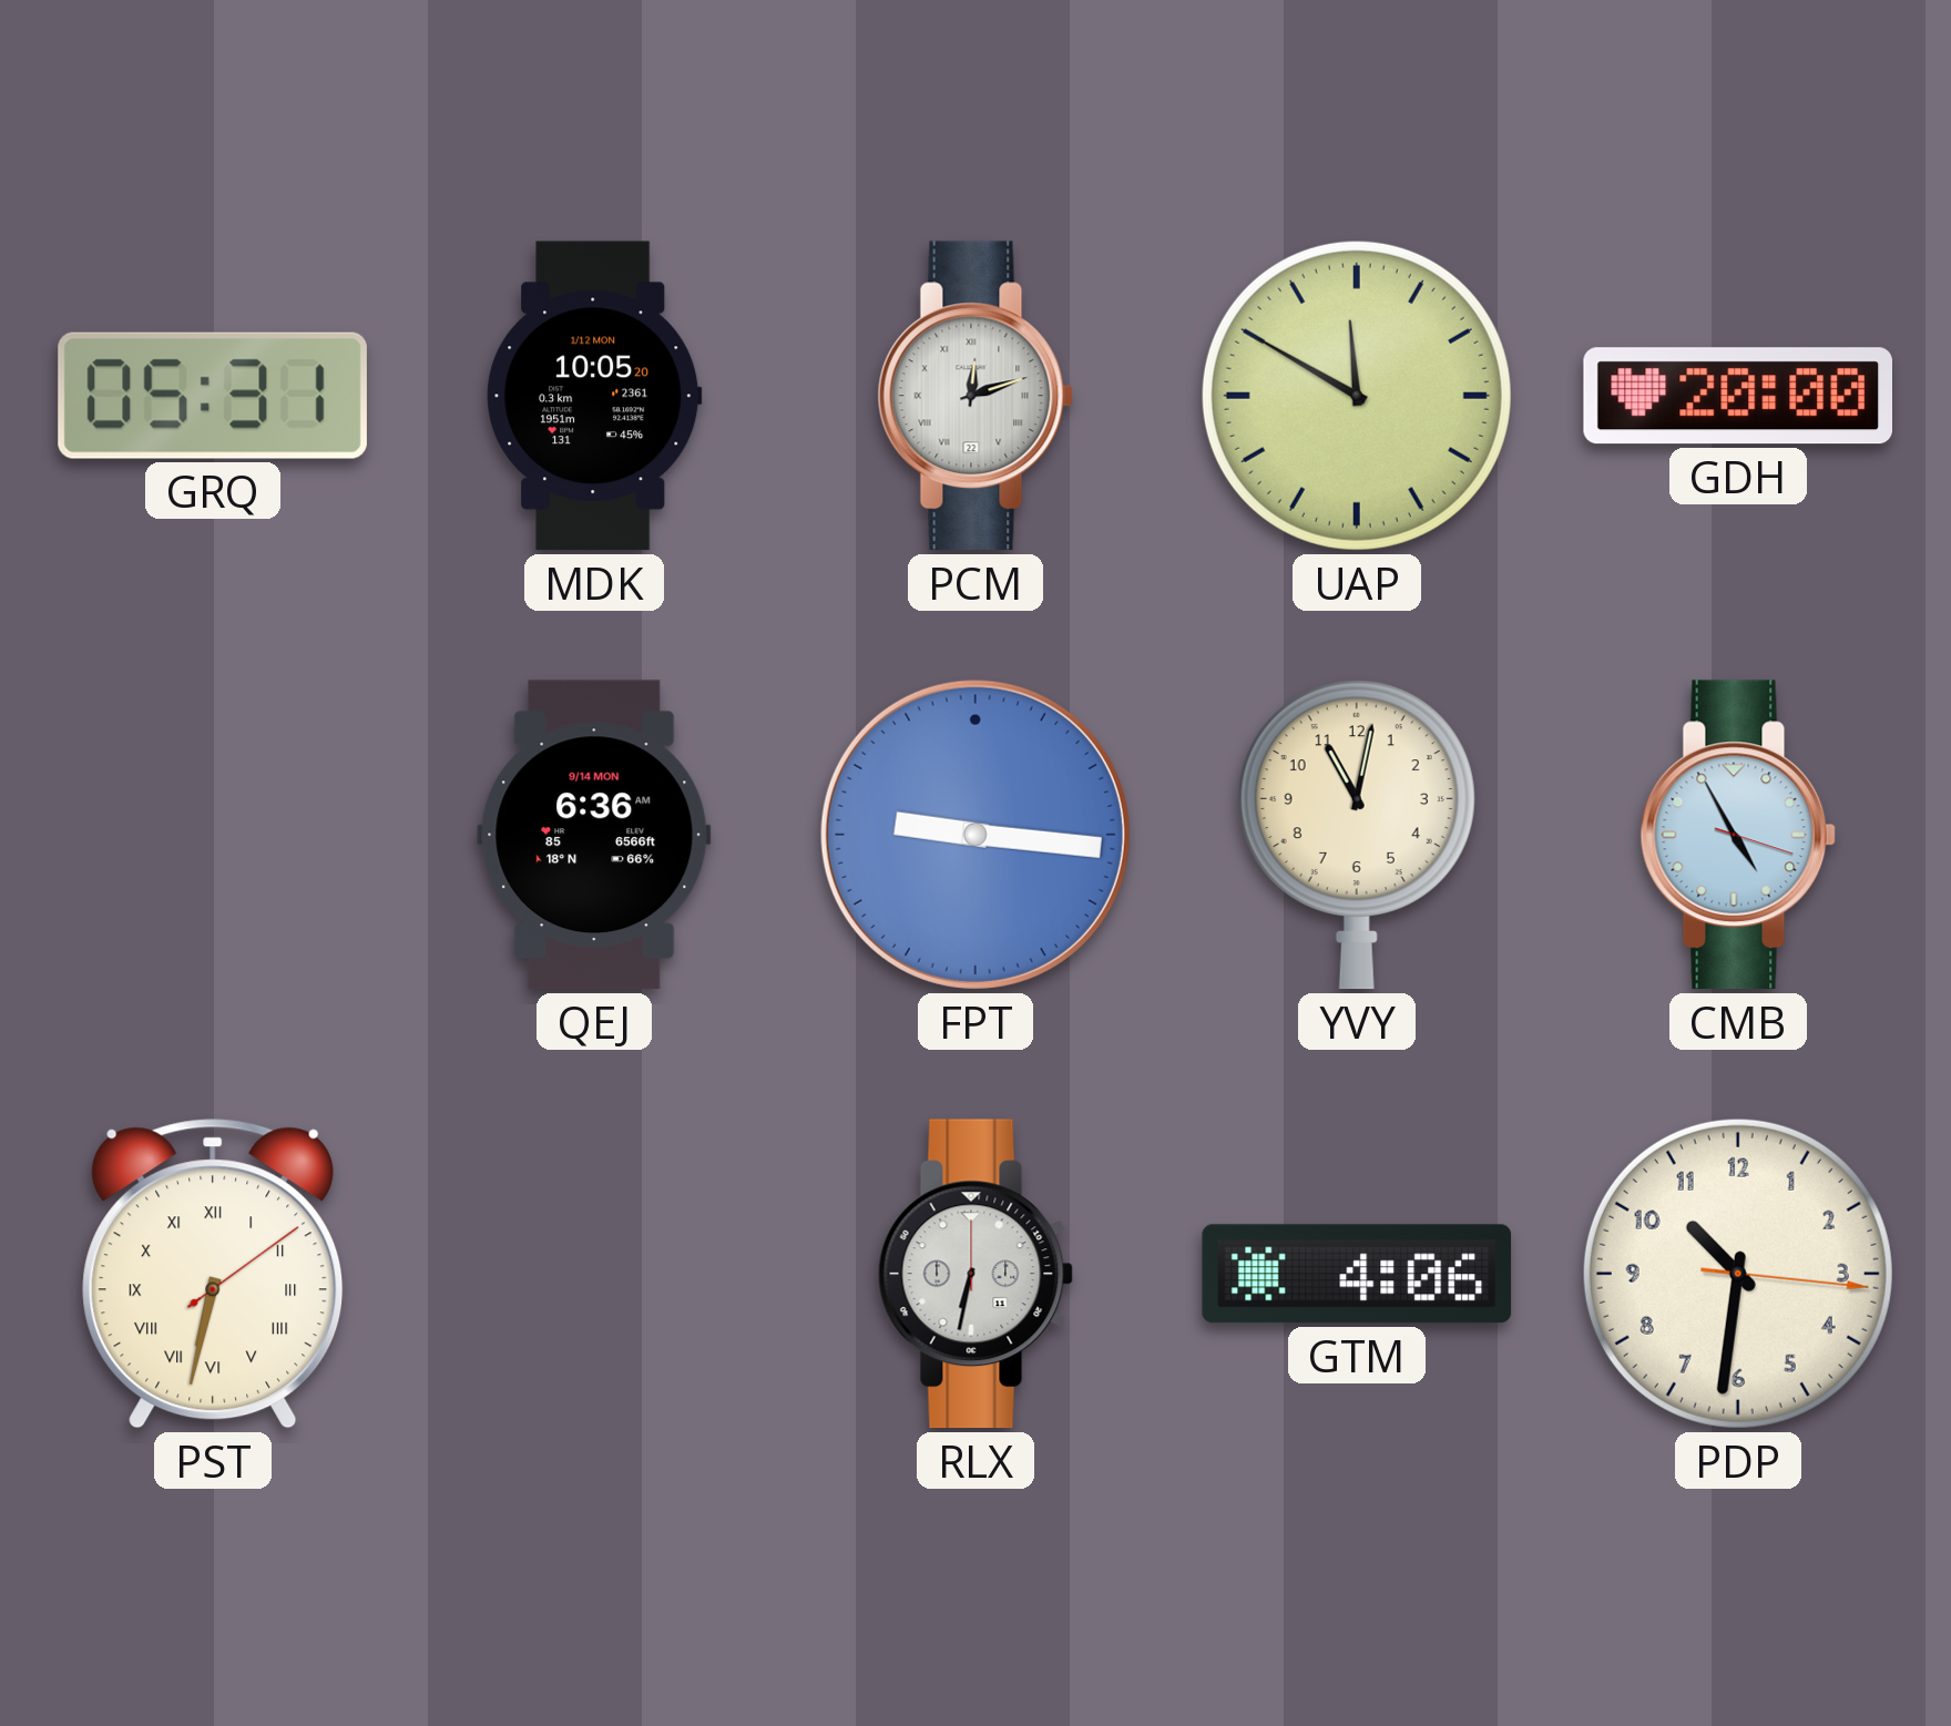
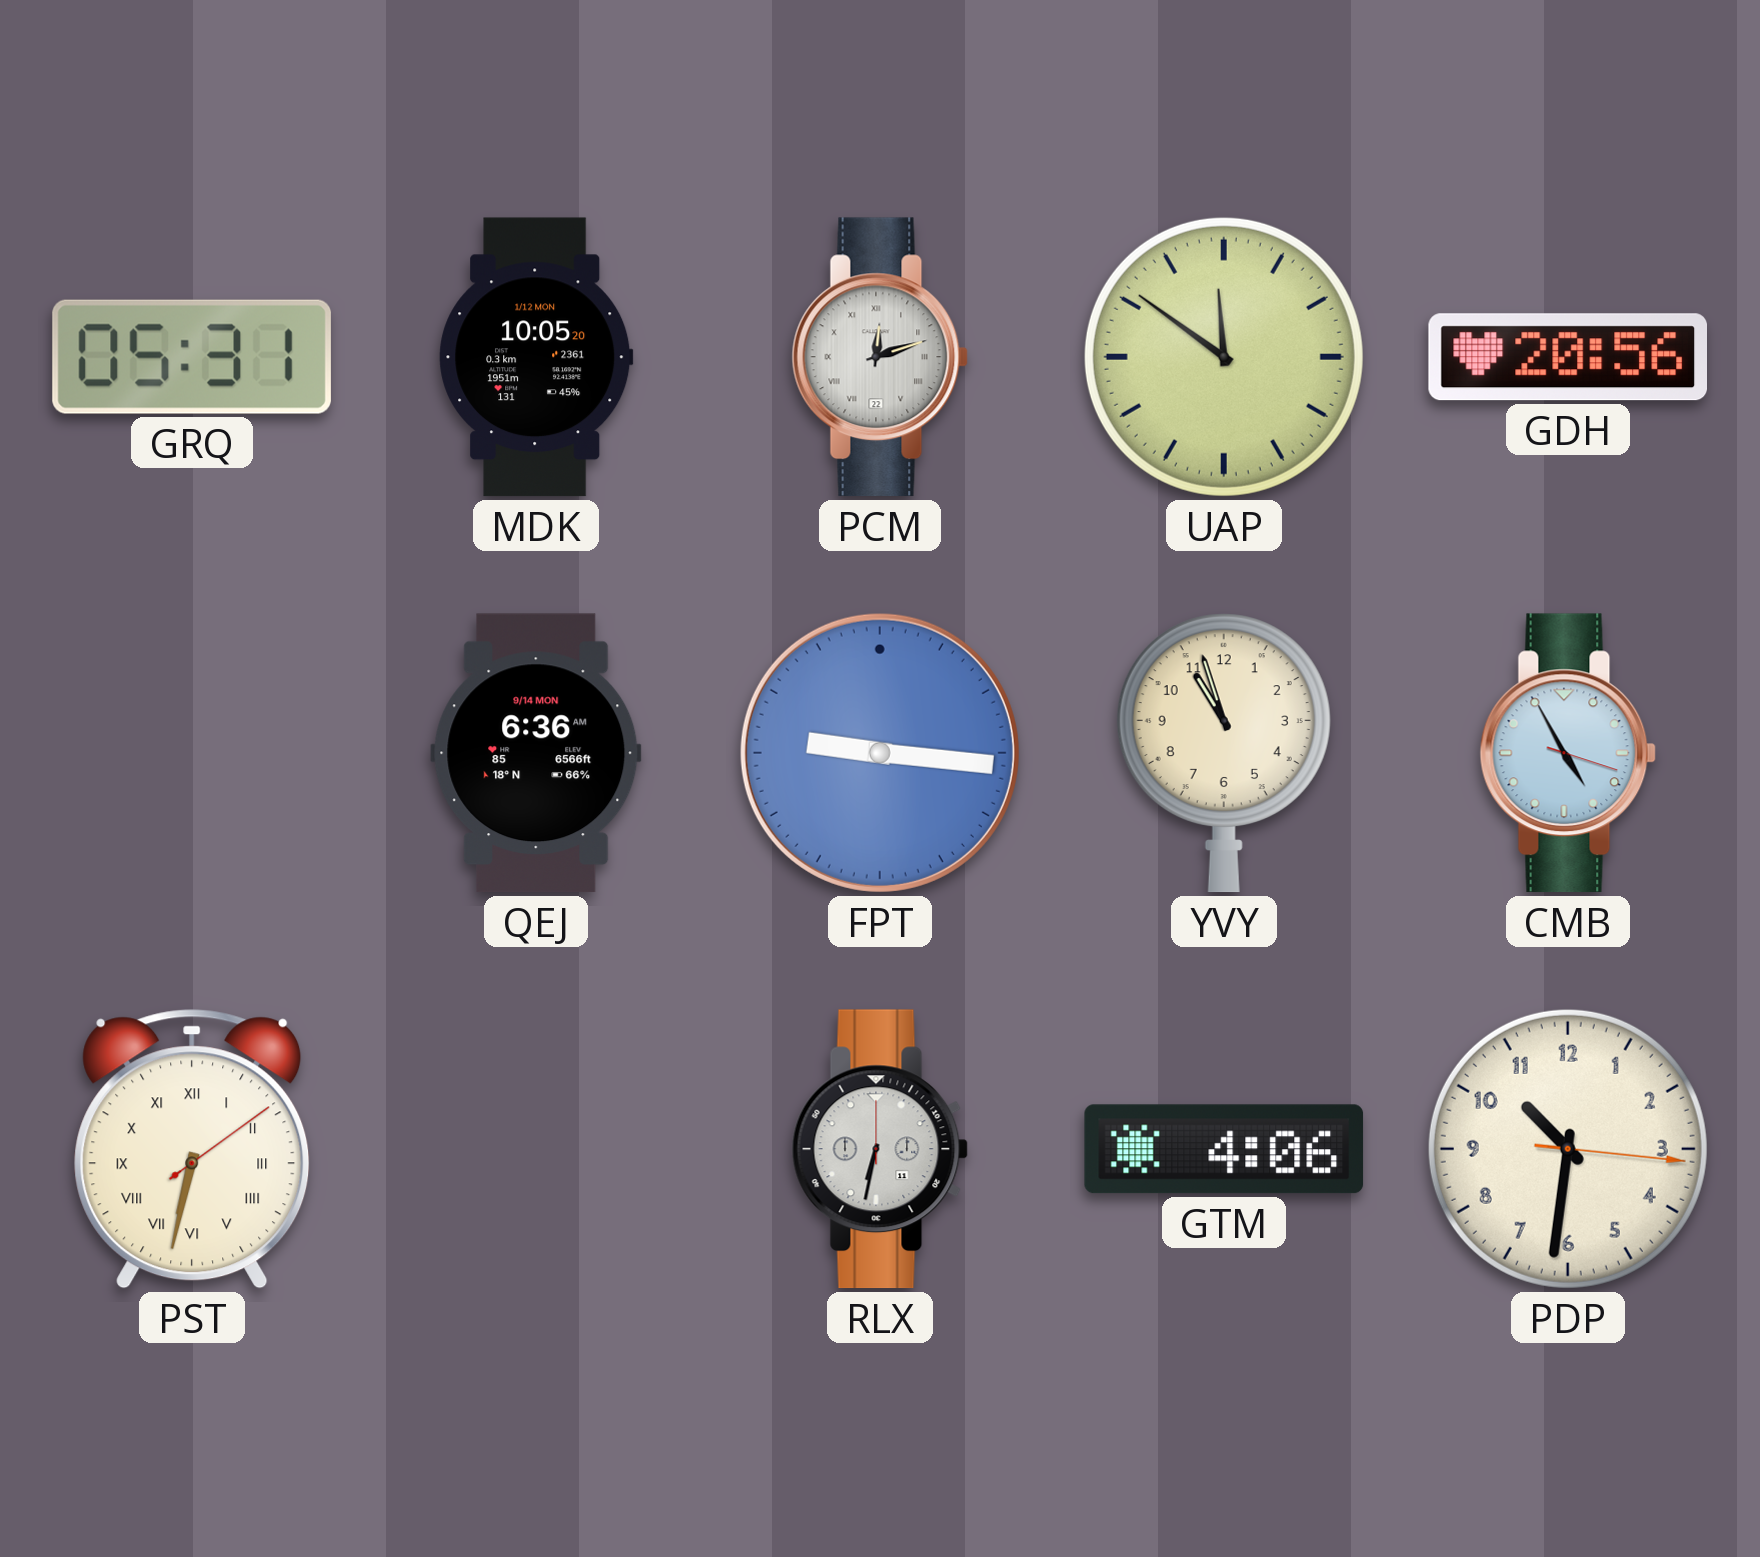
UAP: 11:50 -> 11:51 (1224, 357)
GDH: 20:00 -> 20:56 (1567, 357)
YVY: 11:02 -> 10:57 (1224, 753)
